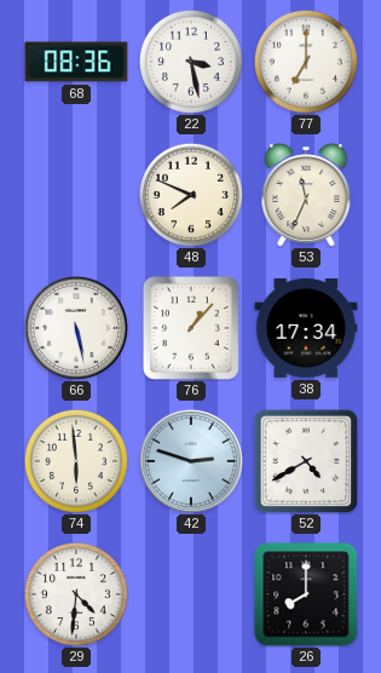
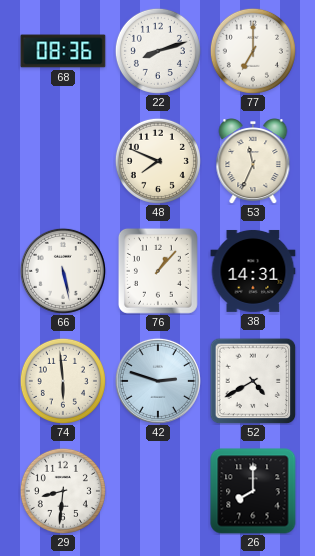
22: 3:28 -> 8:12 (158, 51)
38: 17:34 -> 14:31 (253, 271)
29: 4:31 -> 8:31 (63, 491)
